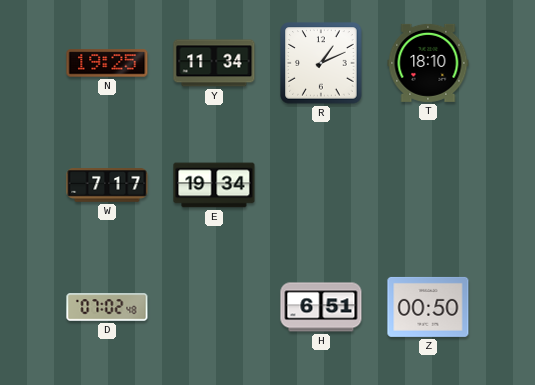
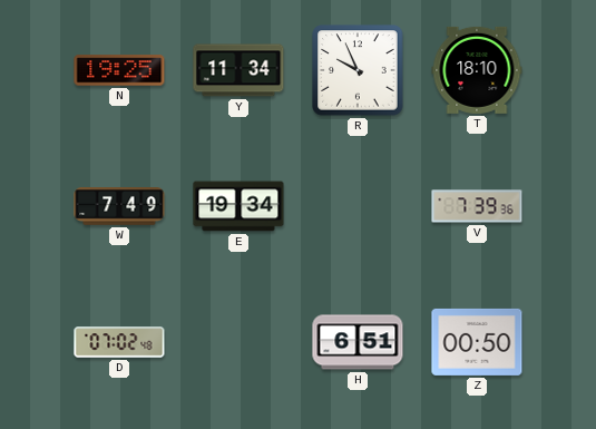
R: 1:11 -> 9:56 (358, 70)
W: 7:17 -> 7:49 (119, 206)
V: none -> 7:39 (477, 206)
